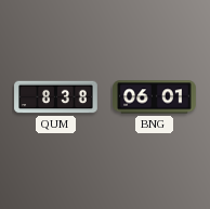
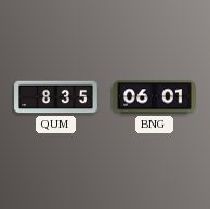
QUM: 8:38 -> 8:35 (56, 97)
